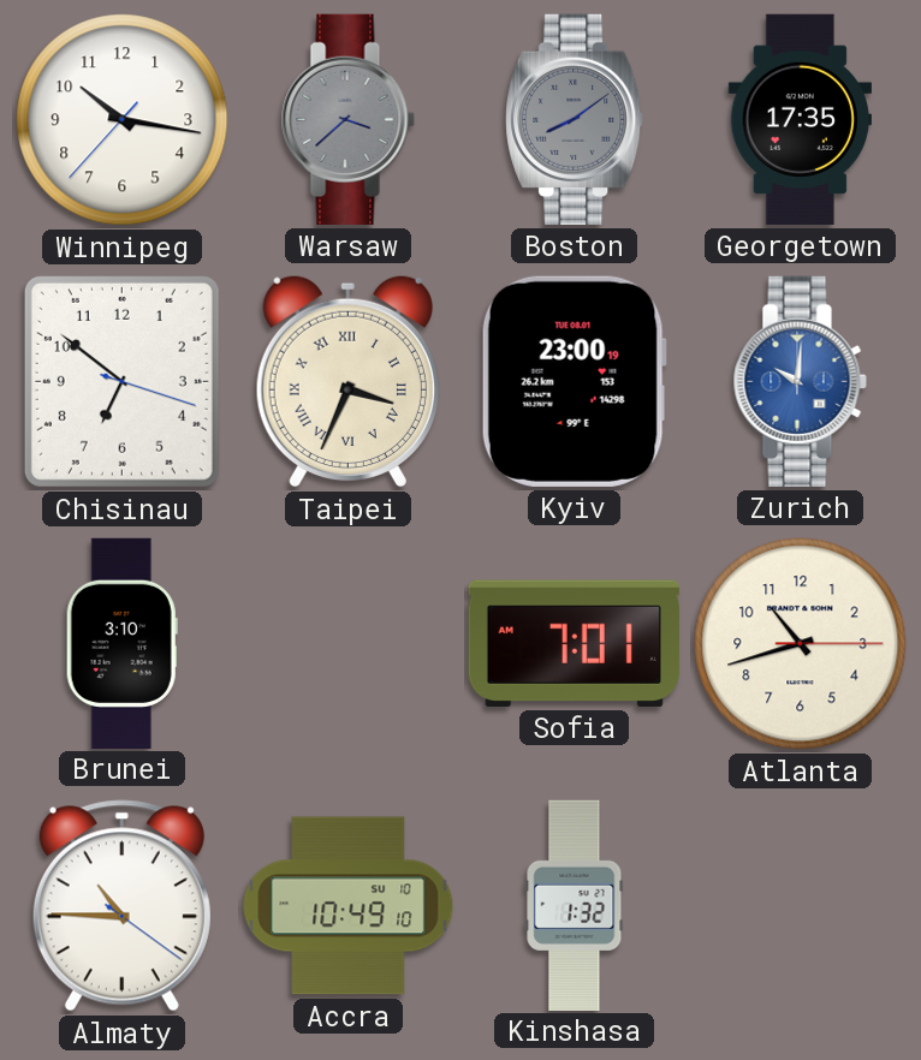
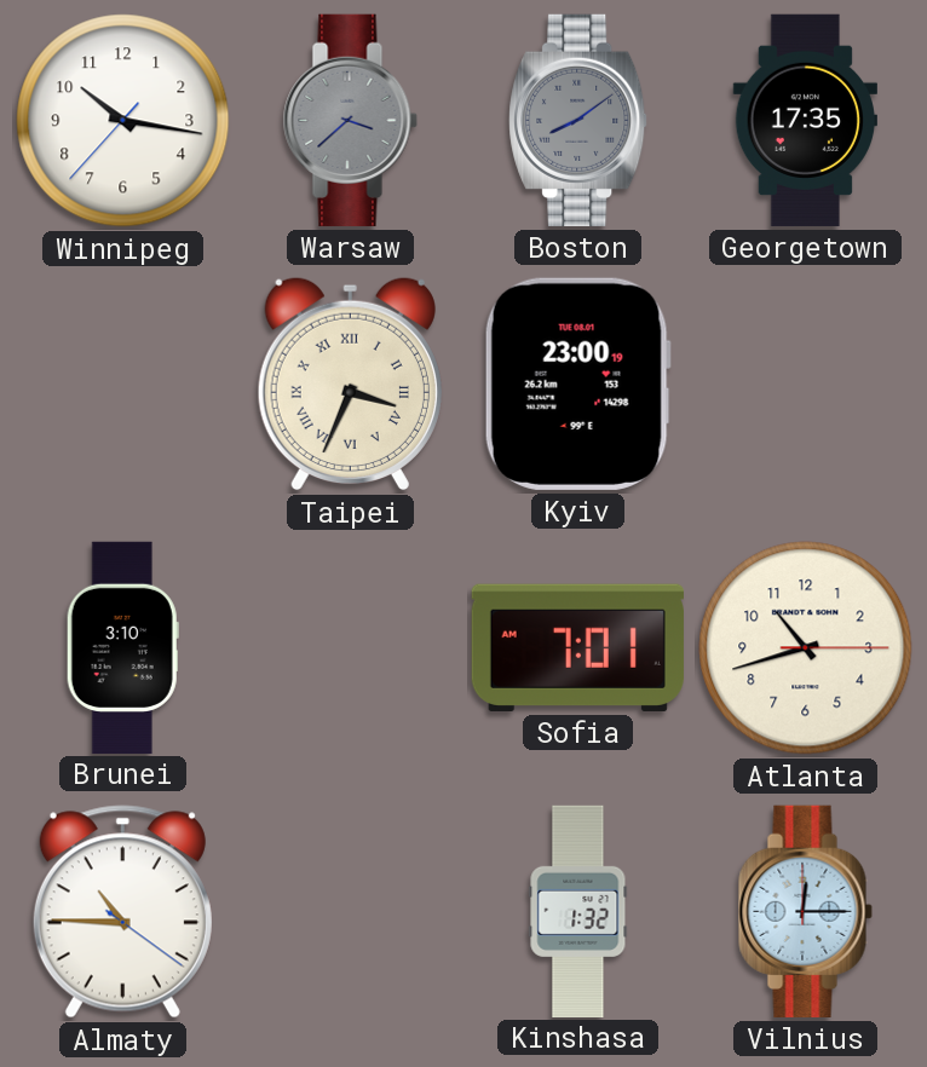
Chisinau: 6:51 -> none (121, 381)
Zurich: 10:01 -> none (800, 381)
Accra: 10:49 -> none (349, 906)
Vilnius: none -> 12:15 (805, 911)
